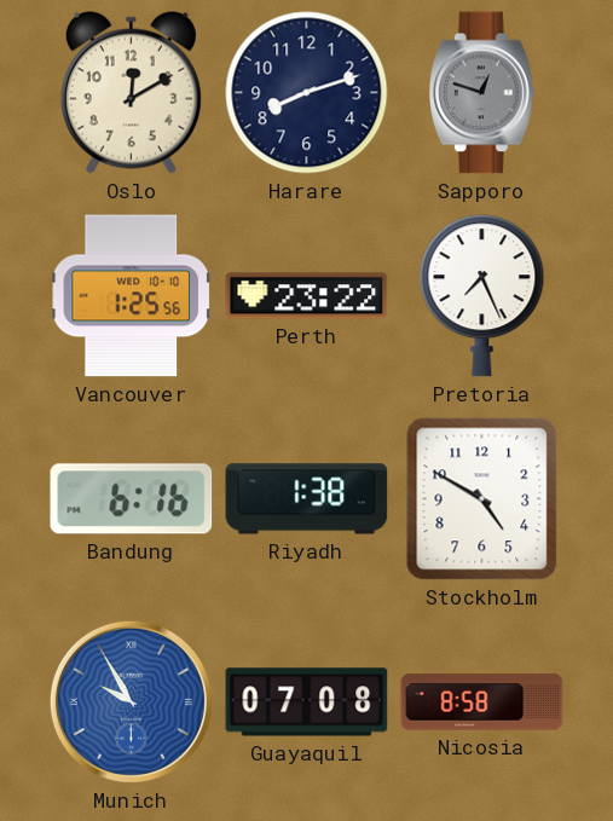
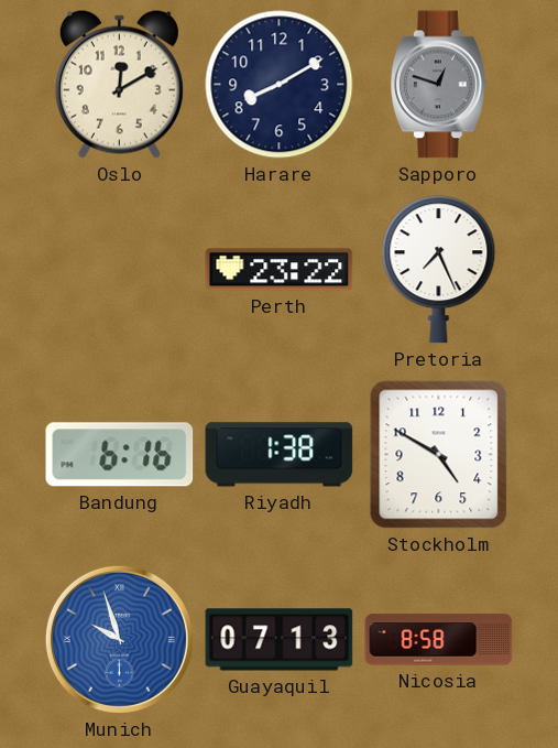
Harare: 8:12 -> 8:10 (280, 85)
Vancouver: 1:25 -> none (132, 296)
Munich: 9:55 -> 9:57 (119, 639)
Guayaquil: 07:08 -> 07:13 (280, 640)
